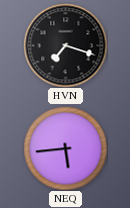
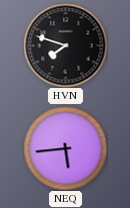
HVN: 7:18 -> 7:48 (65, 45)
